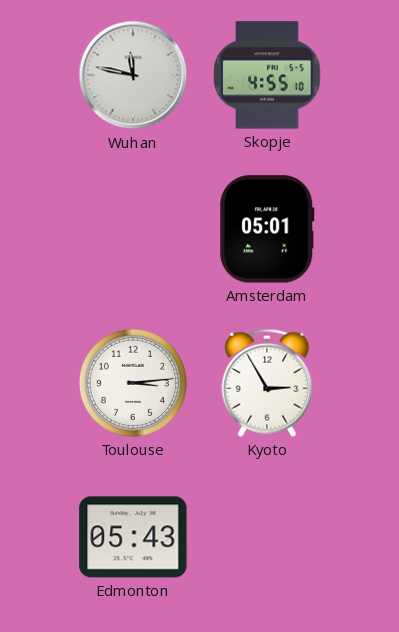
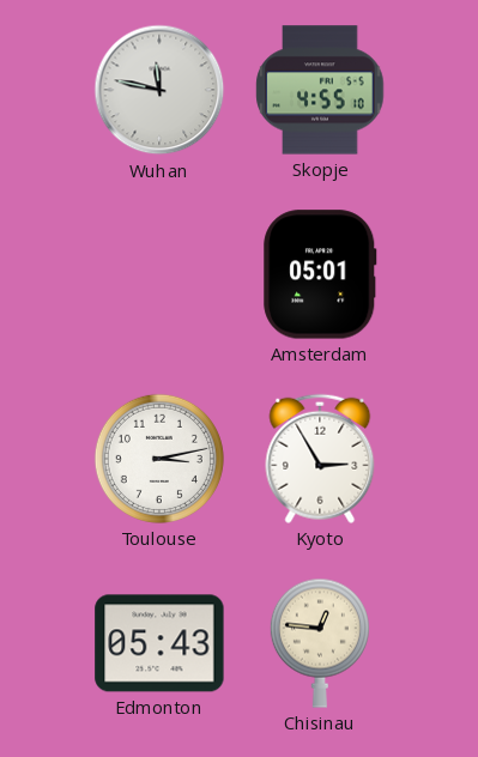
Toulouse: 3:14 -> 3:13 (159, 459)
Chisinau: none -> 12:46 (320, 643)
